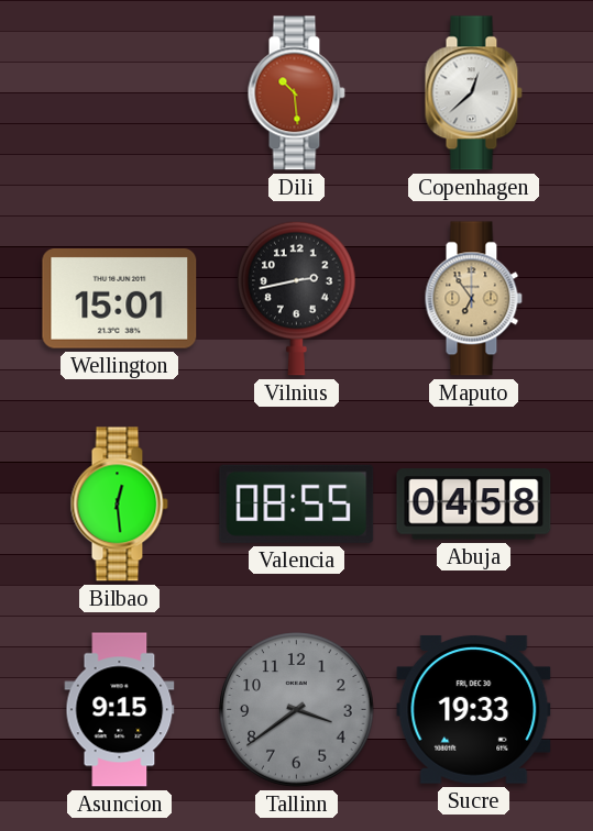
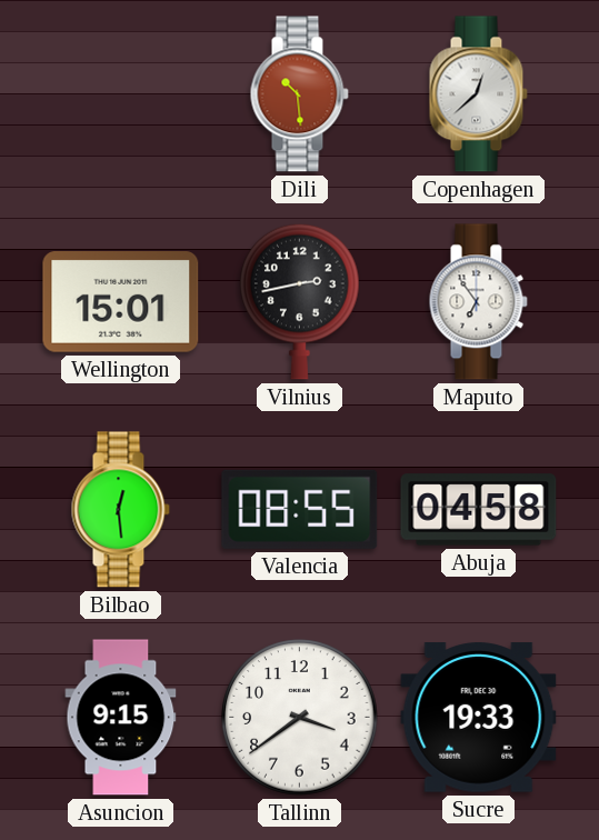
Maputo dial: champagne -> white (478, 302)
Tallinn dial: grey -> white (300, 718)
